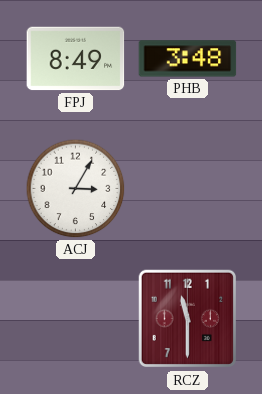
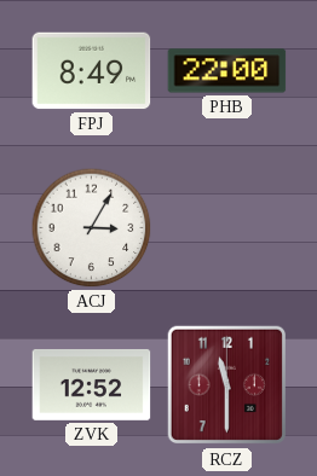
PHB: 3:48 -> 22:00 (227, 71)
ZVK: none -> 12:52 (92, 384)
